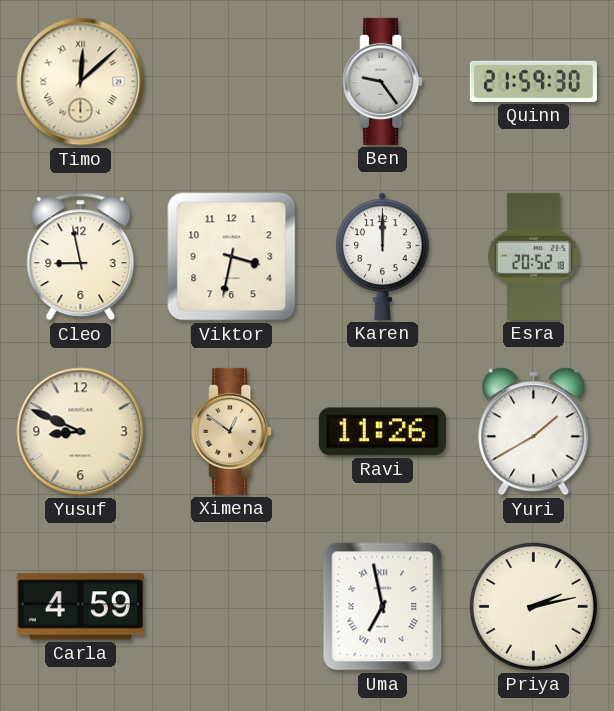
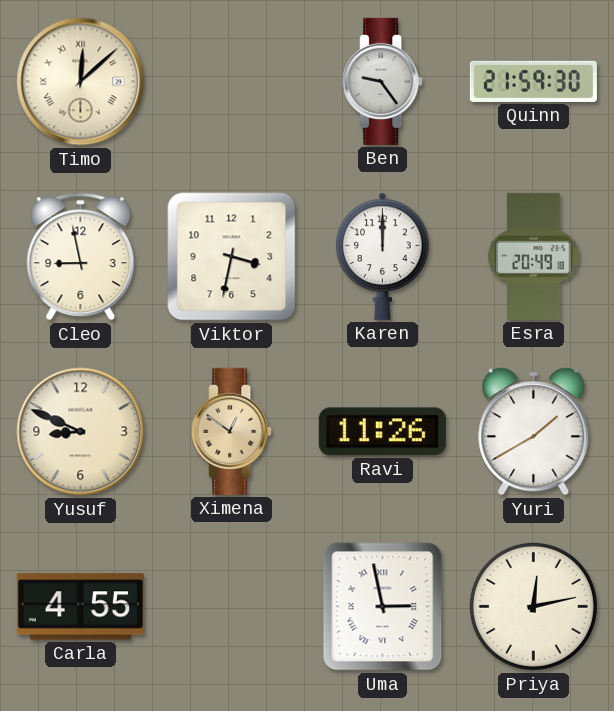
Esra: 20:52 -> 20:49 (534, 256)
Carla: 4:59 -> 4:55 (80, 607)
Uma: 6:58 -> 2:58 (383, 607)
Priya: 2:13 -> 12:13 (533, 606)
